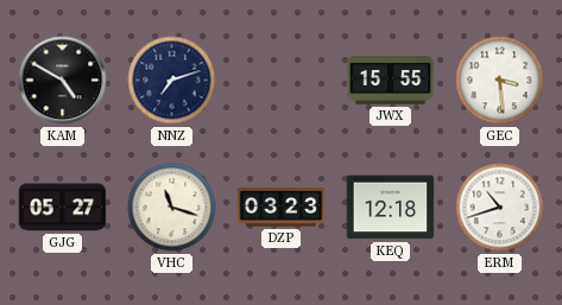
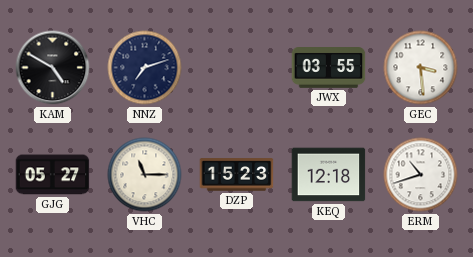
JWX: 15:55 -> 03:55 (329, 68)
VHC: 11:18 -> 11:15 (145, 175)
DZP: 03:23 -> 15:23 (237, 175)
